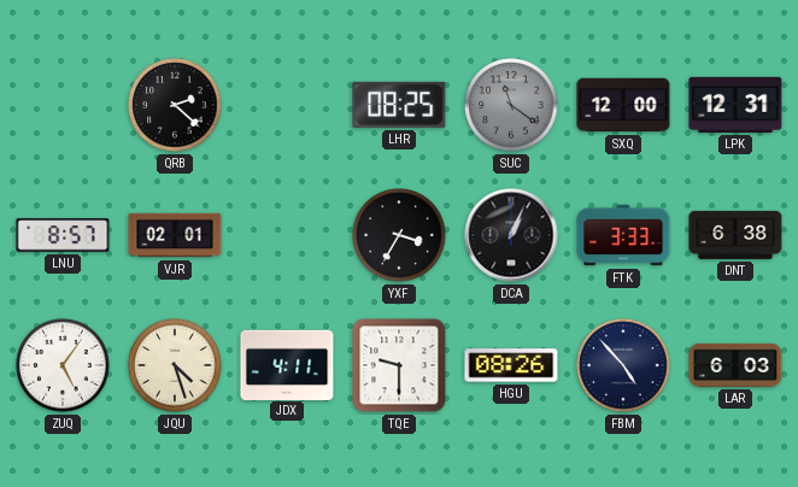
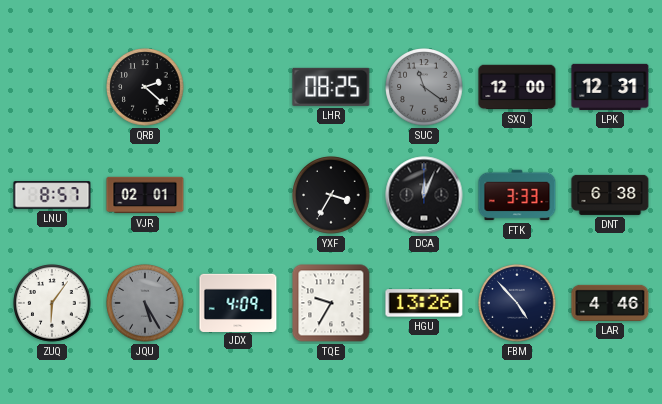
DCA: 1:04 -> 12:04 (424, 195)
ZUQ: 5:06 -> 6:06 (52, 303)
JQU: 4:27 -> 5:25 (145, 303)
JQU dial: cream -> grey (145, 303)
JDX: 4:11 -> 4:09 (238, 302)
TQE: 9:30 -> 9:35 (331, 303)
HGU: 08:26 -> 13:26 (424, 303)
LAR: 6:03 -> 4:46 (610, 303)
